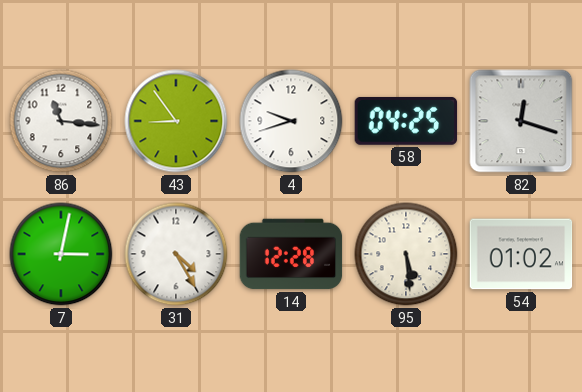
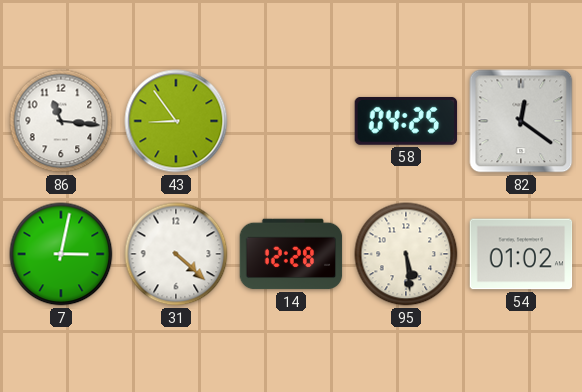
4: 9:42 -> none (291, 121)
82: 12:18 -> 12:21 (521, 121)
31: 4:25 -> 4:22 (176, 254)
